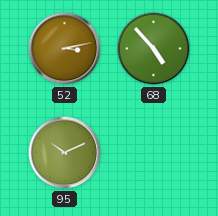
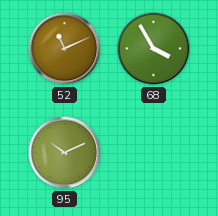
52: 3:13 -> 11:11 (65, 49)
68: 4:53 -> 3:55 (154, 49)
